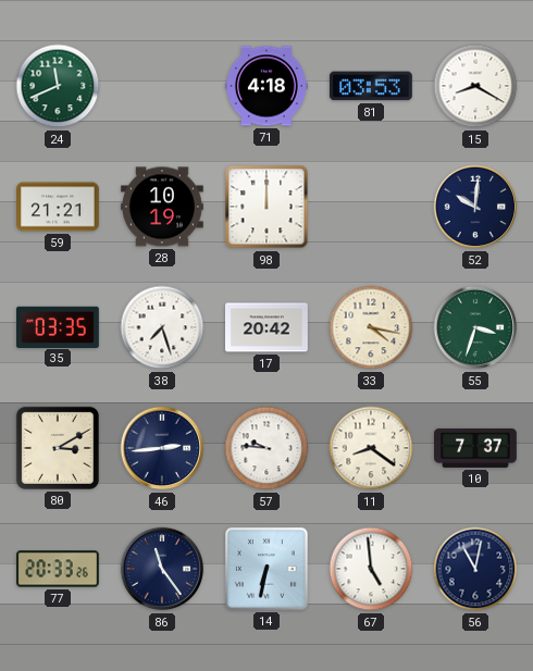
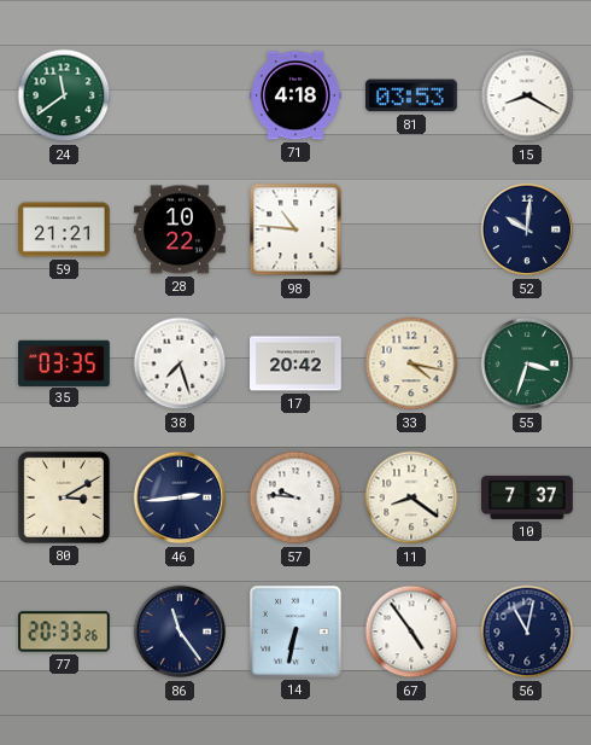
24: 11:41 -> 11:39 (64, 95)
28: 10:19 -> 10:22 (181, 229)
98: 12:00 -> 10:46 (295, 229)
67: 4:59 -> 4:54 (411, 631)
